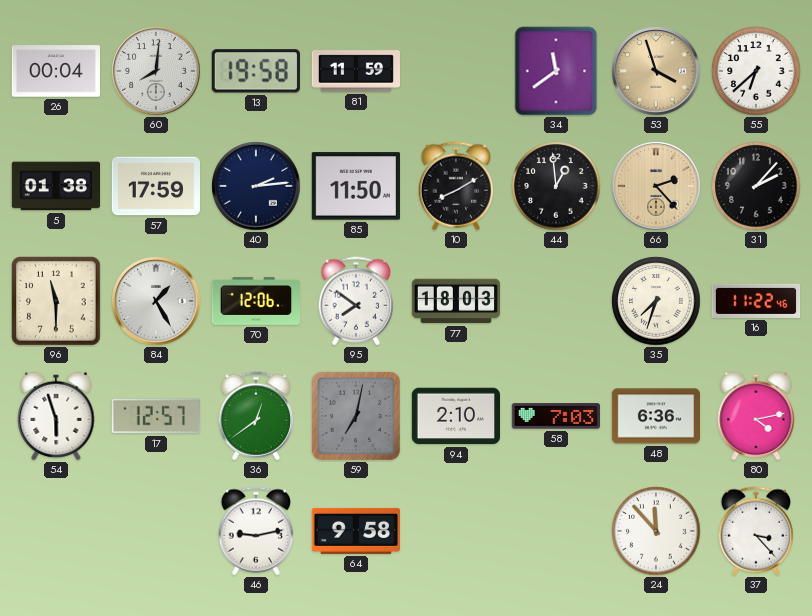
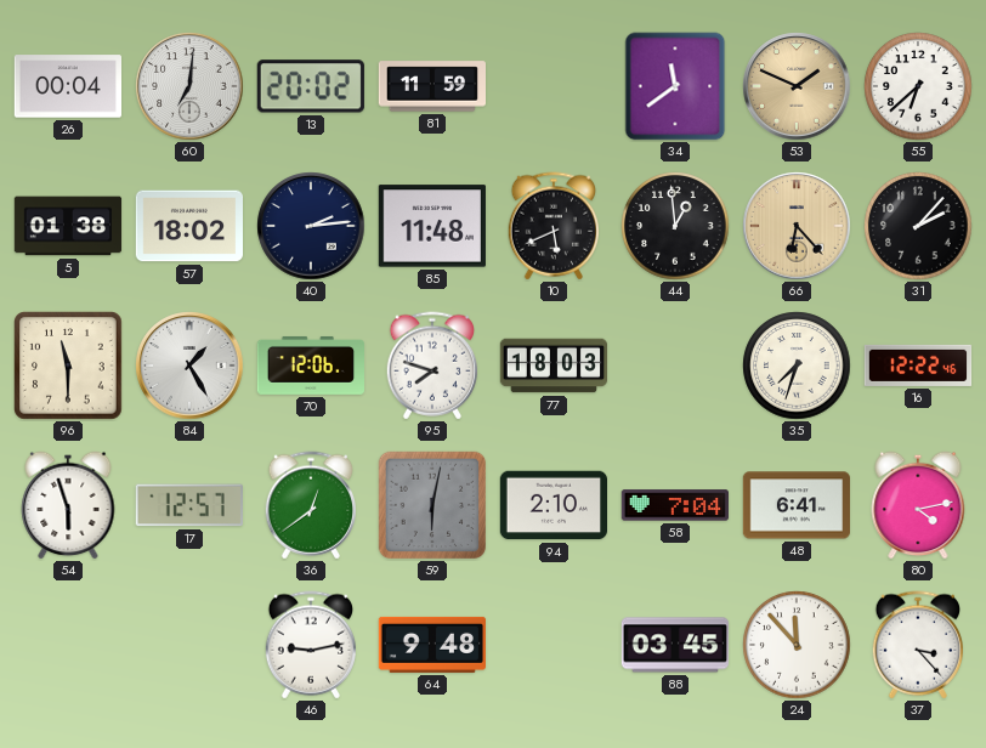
60: 8:01 -> 7:01 (189, 86)
13: 19:58 -> 20:02 (311, 86)
53: 3:57 -> 1:49 (797, 86)
57: 17:59 -> 18:02 (188, 226)
85: 11:50 -> 11:48 (431, 226)
10: 8:10 -> 5:41 (552, 226)
66: 2:23 -> 6:23 (797, 226)
95: 7:51 -> 7:48 (431, 365)
16: 11:22 -> 12:22 (918, 365)
59: 7:02 -> 6:02 (432, 505)
58: 7:03 -> 7:04 (674, 505)
48: 6:36 -> 6:41 (795, 505)
64: 9:58 -> 9:48 (431, 645)
88: none -> 03:45 (674, 645)
